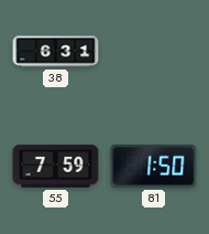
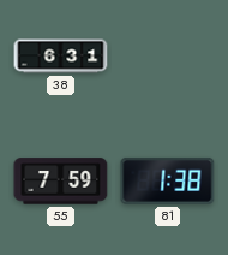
81: 1:50 -> 1:38 (168, 180)
